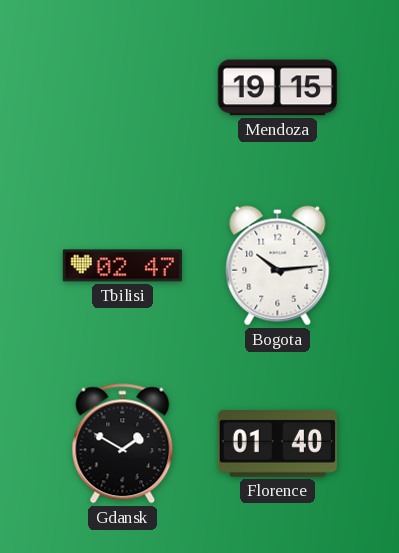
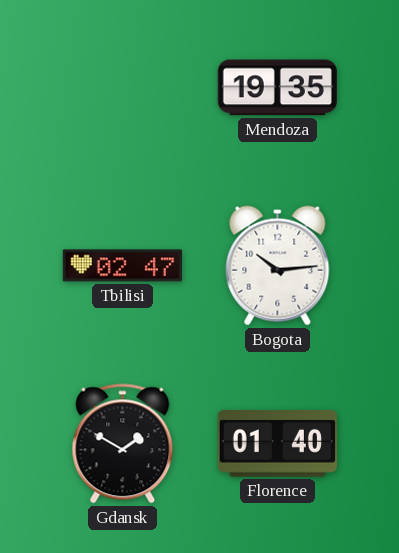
Mendoza: 19:15 -> 19:35 (277, 88)
